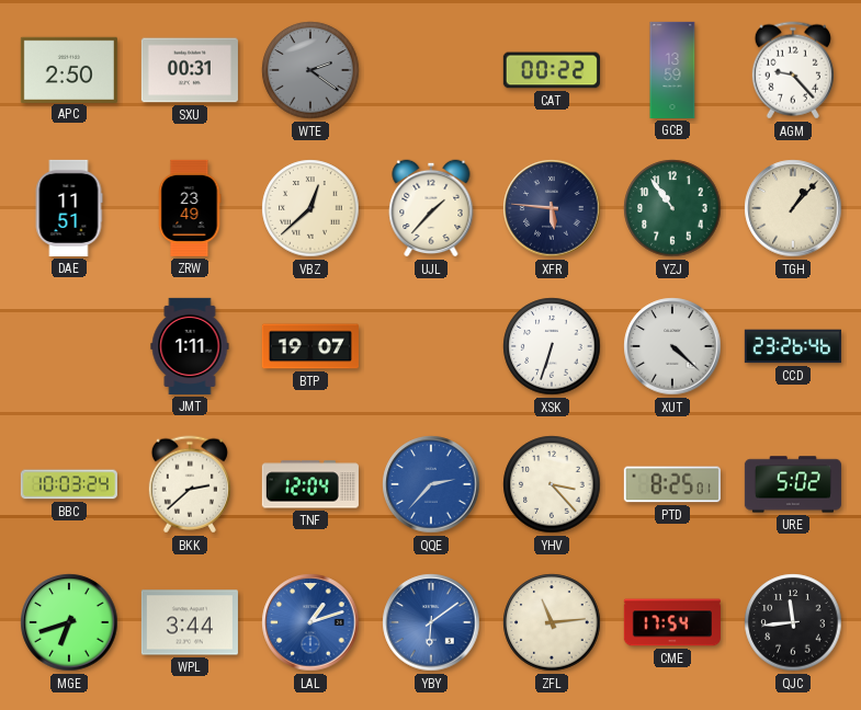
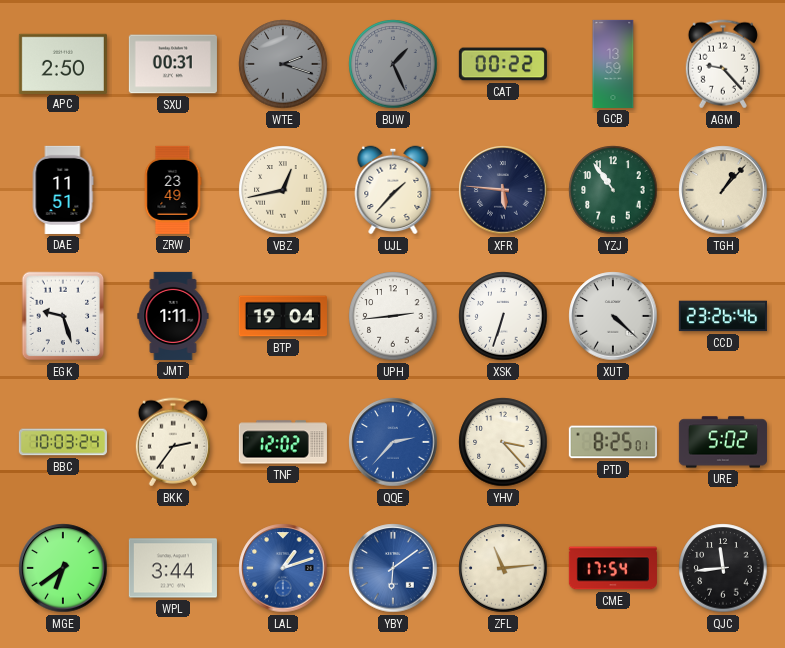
WTE: 2:21 -> 2:18 (283, 64)
BUW: none -> 1:26 (393, 64)
VBZ: 12:38 -> 12:43 (283, 190)
EGK: none -> 9:27 (63, 316)
BTP: 19:07 -> 19:04 (283, 316)
UPH: none -> 2:44 (393, 316)
BKK: 2:38 -> 2:36 (173, 442)
TNF: 12:04 -> 12:02 (283, 442)
MGE: 6:42 -> 6:39 (63, 568)
